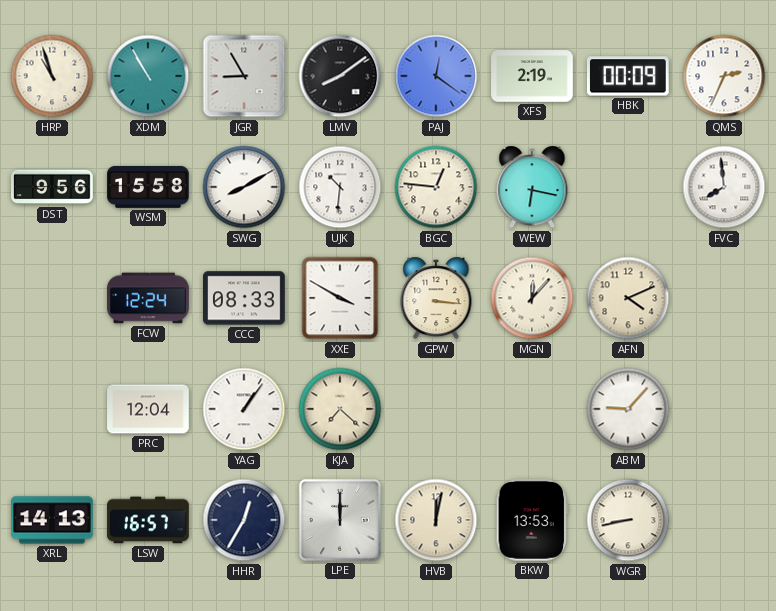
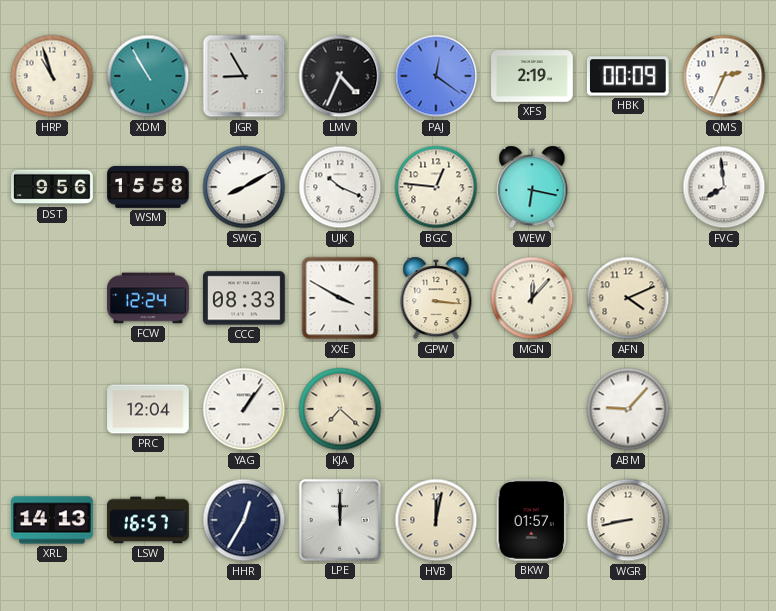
LMV: 8:09 -> 4:34 (340, 76)
UJK: 10:31 -> 10:19 (340, 187)
BKW: 13:53 -> 01:57 (531, 521)
